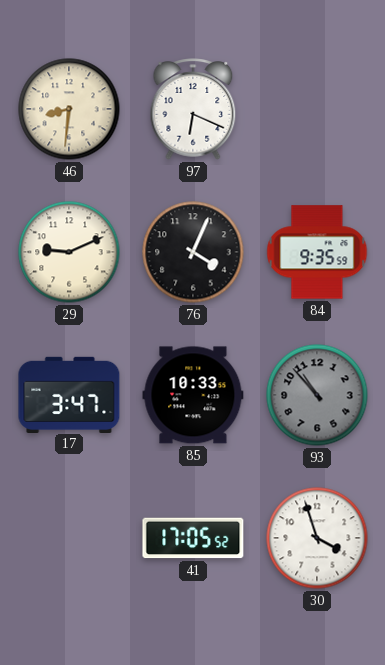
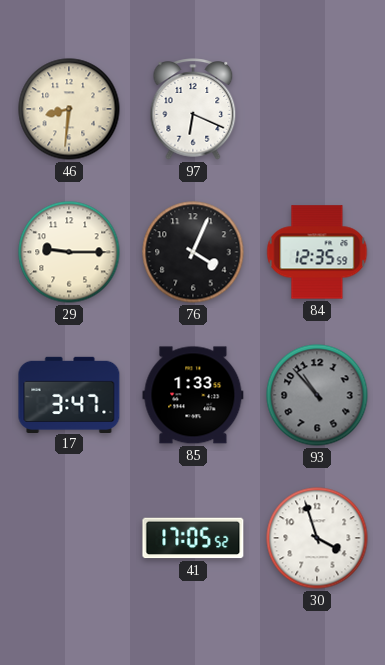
29: 9:11 -> 9:15 (69, 252)
84: 9:35 -> 12:35 (317, 252)
85: 10:33 -> 1:33 (193, 395)
